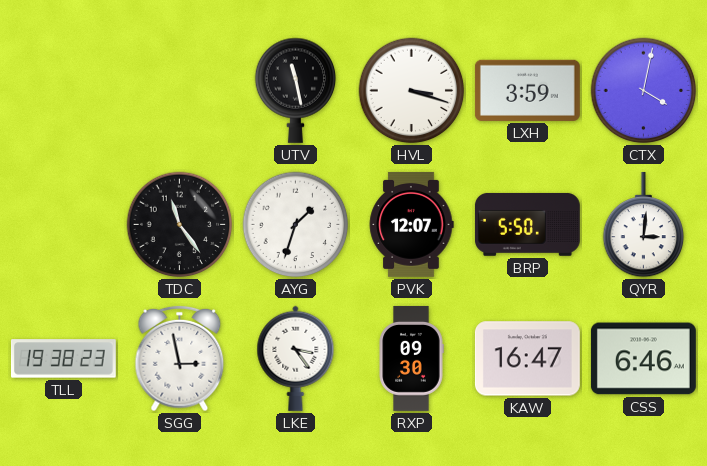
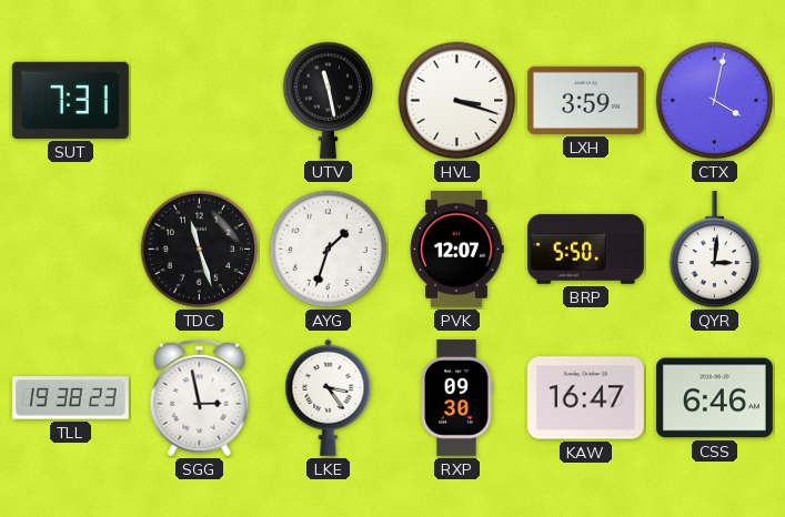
SUT: none -> 7:31 (70, 100)
TDC: 11:24 -> 11:27 (200, 250)
